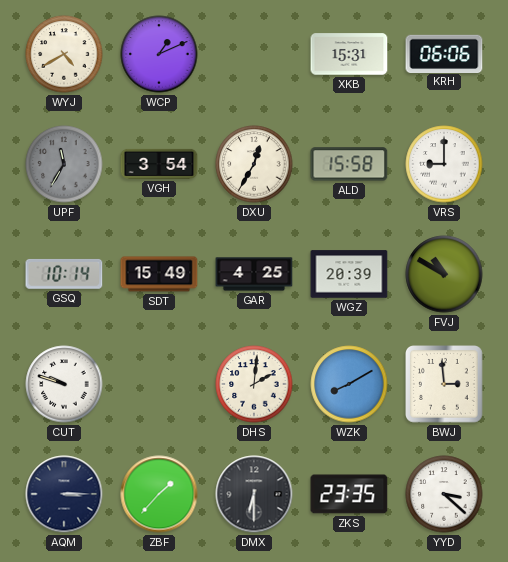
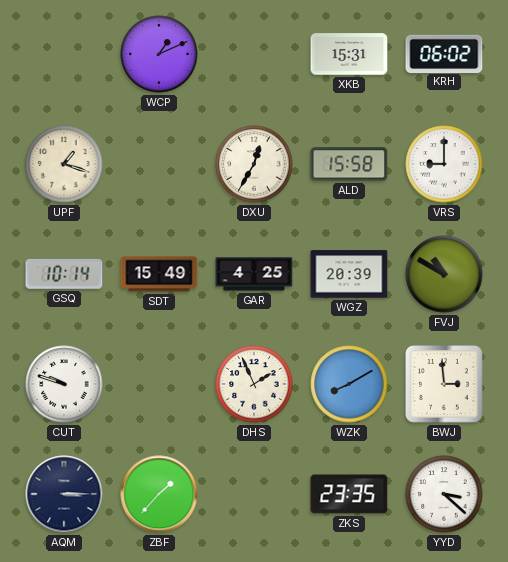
WYJ: 4:40 -> none (64, 54)
KRH: 06:06 -> 06:02 (444, 53)
UPF: 11:35 -> 1:18 (64, 164)
UPF dial: grey -> cream (64, 164)
VGH: 3:54 -> none (159, 164)
DHS: 2:01 -> 1:56 (254, 384)
DMX: 6:30 -> none (254, 494)
